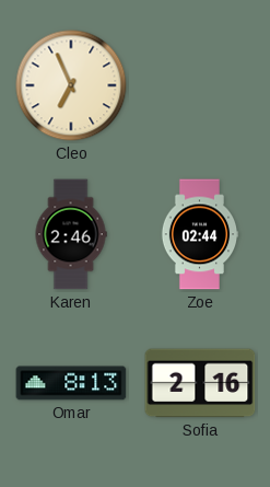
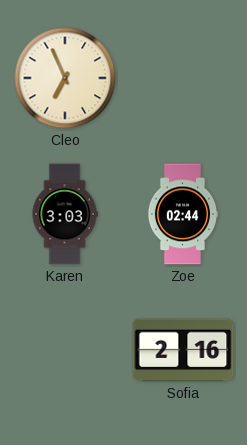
Karen: 2:46 -> 3:03 (65, 214)
Omar: 8:13 -> none (71, 383)
